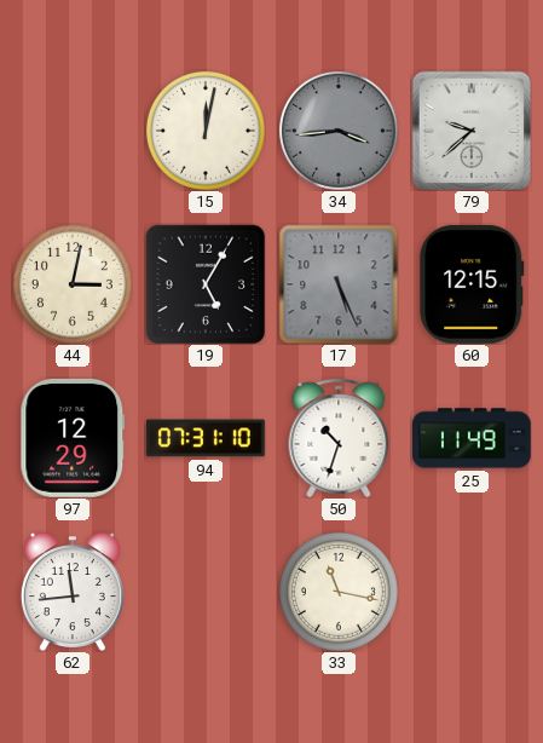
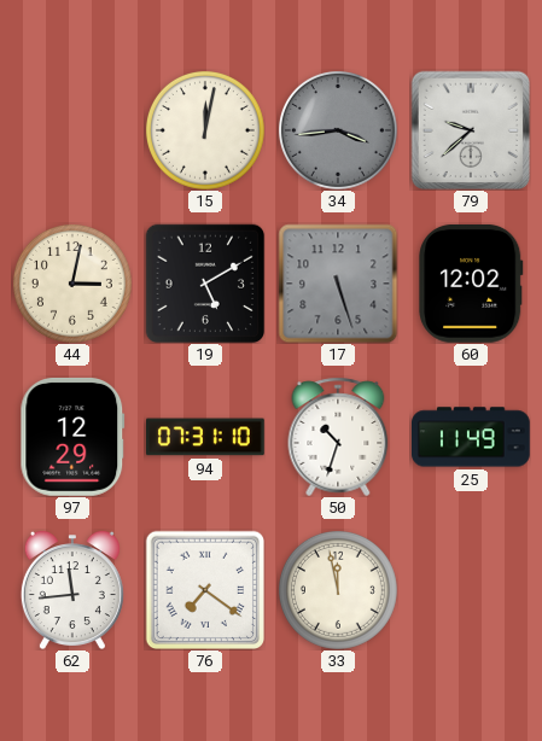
19: 5:05 -> 5:10 (204, 282)
17: 5:26 -> 5:27 (338, 284)
60: 12:15 -> 12:02 (471, 284)
76: none -> 7:21 (204, 589)
33: 11:17 -> 11:58 (338, 590)
